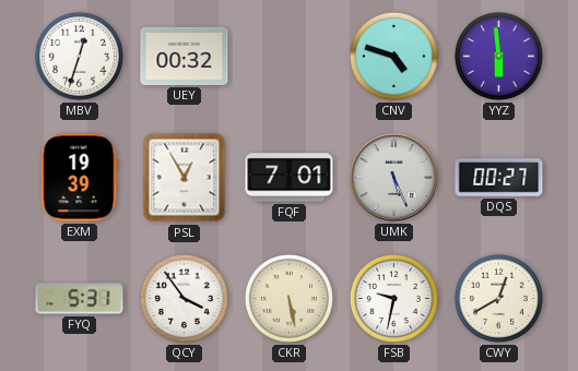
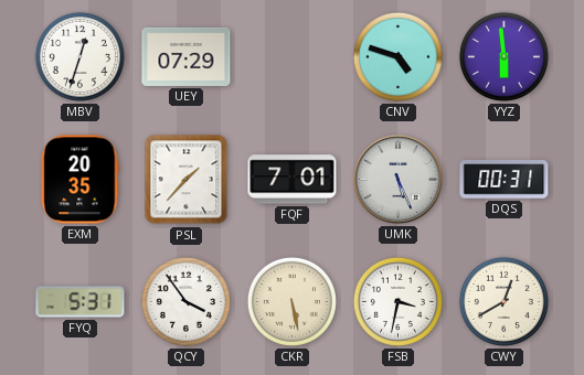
UEY: 00:32 -> 07:29 (187, 56)
EXM: 19:39 -> 20:35 (81, 180)
PSL: 12:55 -> 1:37 (187, 180)
DQS: 00:27 -> 00:31 (505, 180)
FSB: 9:32 -> 3:32 (397, 301)
